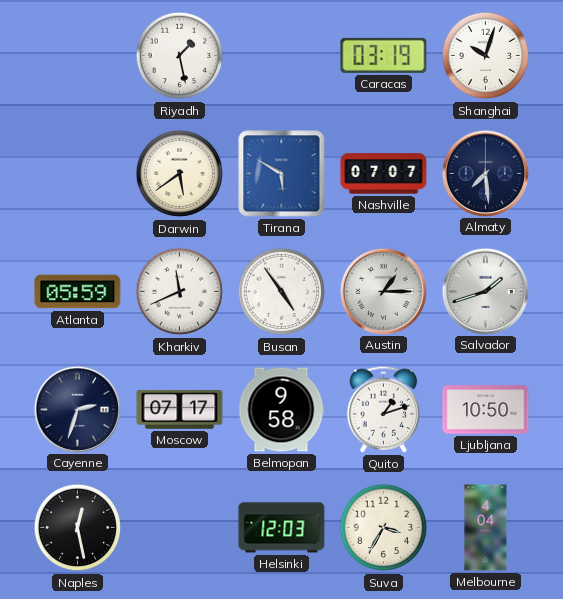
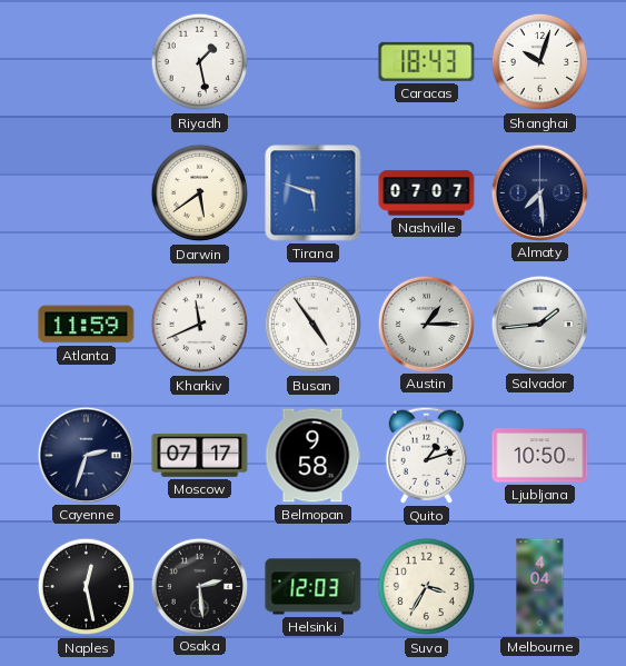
Caracas: 03:19 -> 18:43 (427, 61)
Tirana: 5:50 -> 5:48 (314, 193)
Atlanta: 05:59 -> 11:59 (87, 325)
Salvador: 1:42 -> 1:44 (539, 324)
Osaka: none -> 2:29 (199, 586)
